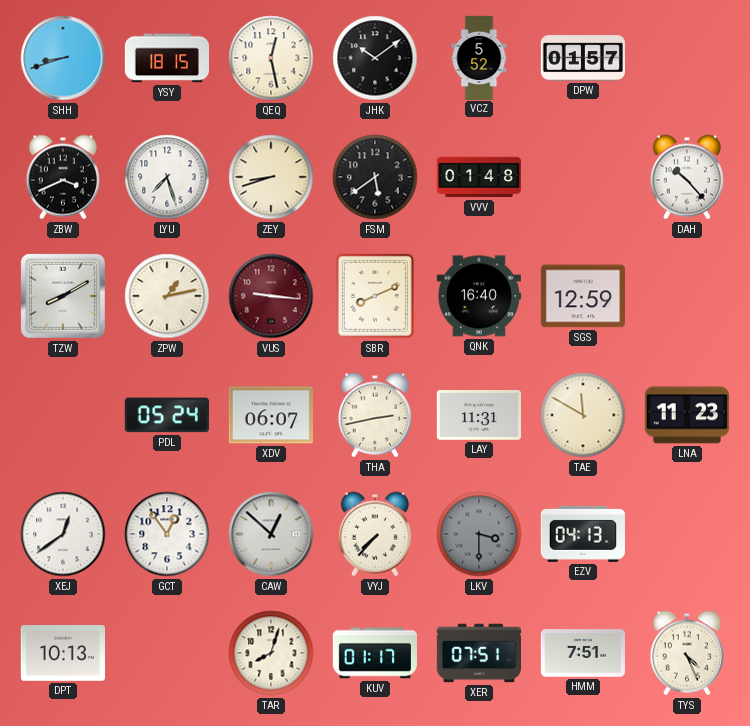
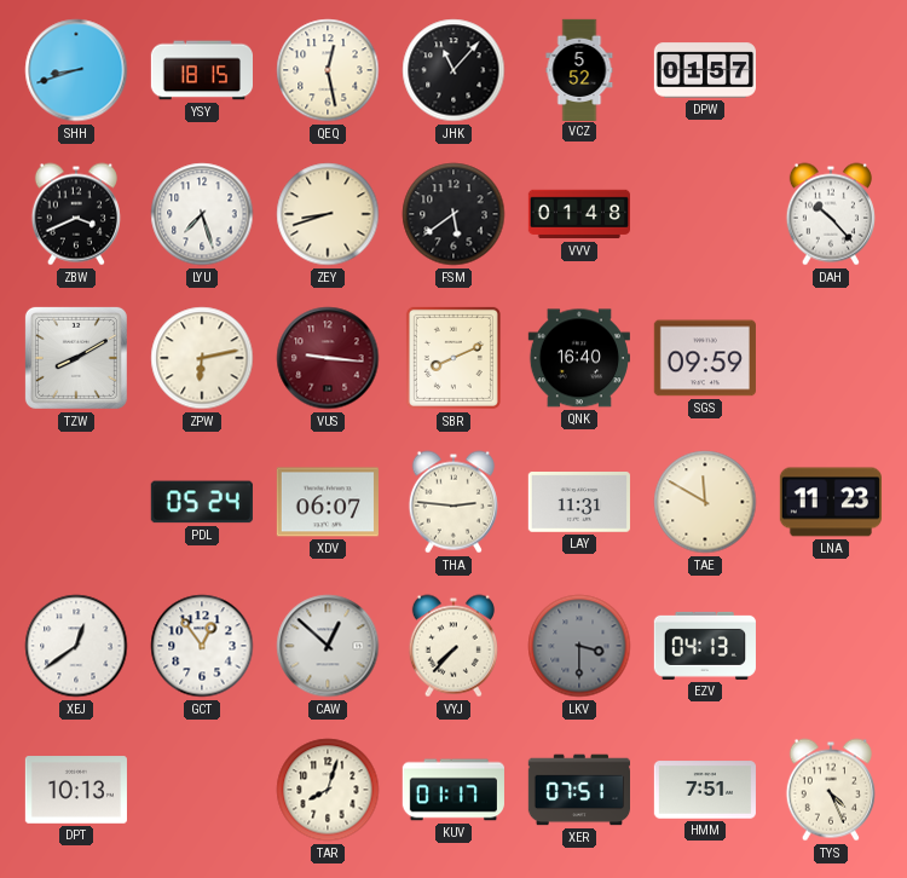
JHK: 10:09 -> 11:07 (453, 70)
ZPW: 1:13 -> 6:13 (202, 358)
SGS: 12:59 -> 09:59 (705, 358)
THA: 2:43 -> 2:46 (453, 502)
